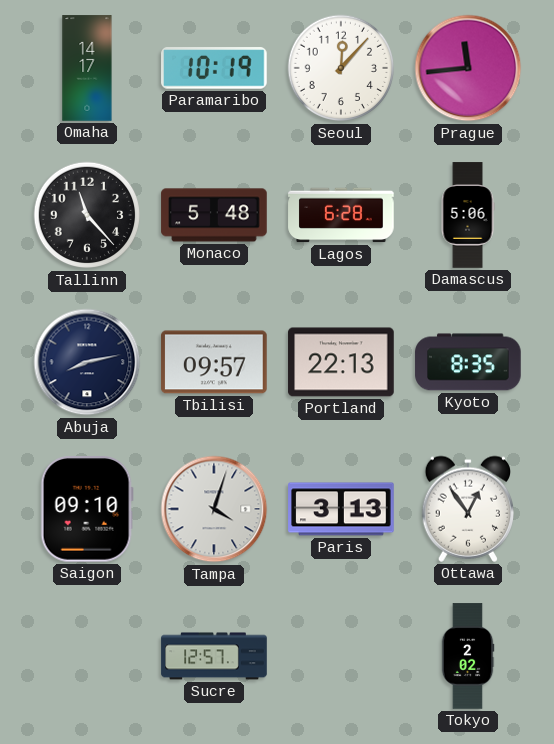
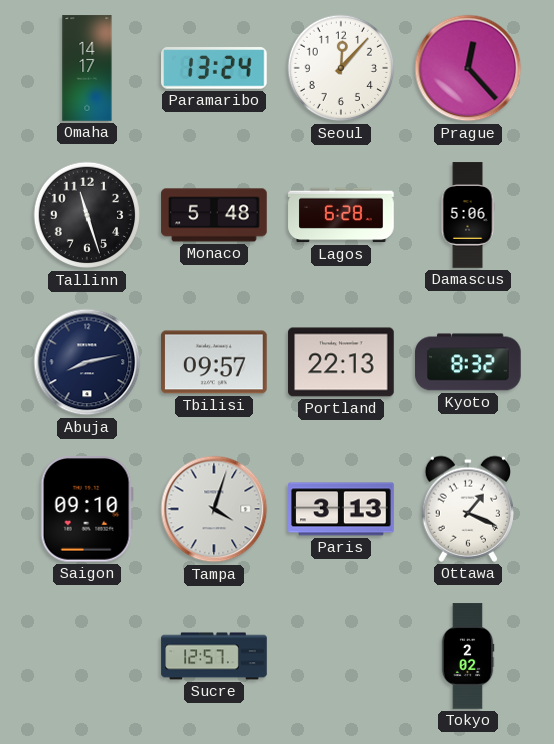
Paramaribo: 10:19 -> 13:24 (214, 68)
Prague: 11:44 -> 12:23 (468, 68)
Tallinn: 11:23 -> 11:27 (87, 215)
Kyoto: 8:35 -> 8:32 (468, 362)
Ottawa: 12:54 -> 1:19 (467, 509)
